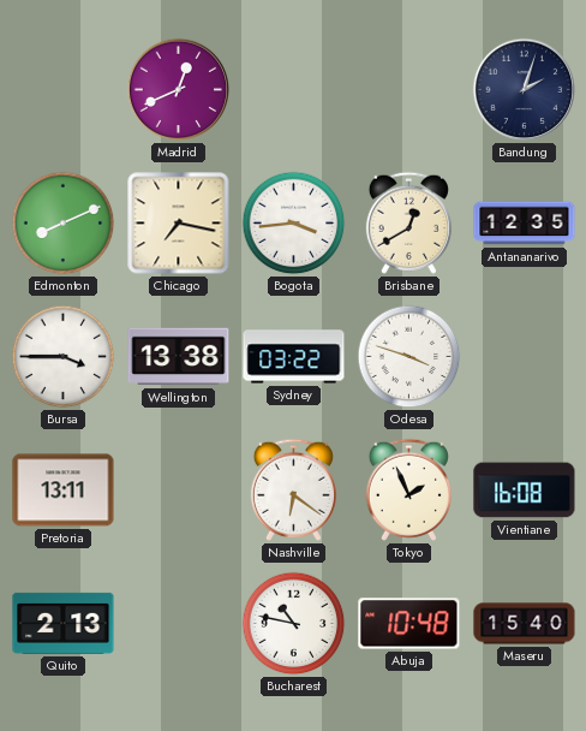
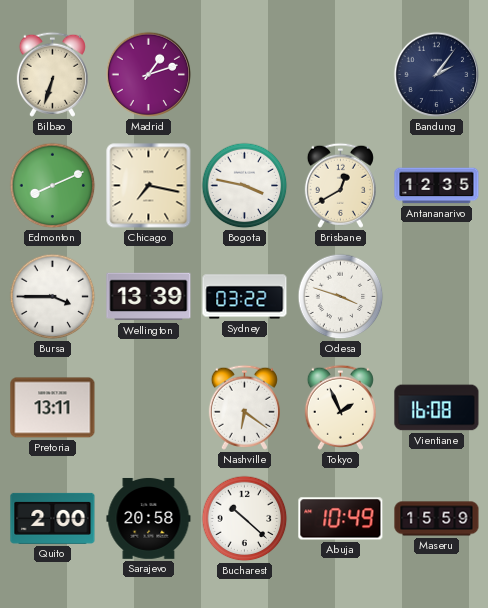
Bilbao: none -> 6:33 (52, 74)
Madrid: 12:41 -> 1:12 (149, 75)
Bandung: 2:03 -> 2:06 (437, 75)
Bogota: 3:44 -> 3:47 (245, 186)
Wellington: 13:38 -> 13:39 (149, 297)
Quito: 2:13 -> 2:00 (53, 518)
Sarajevo: none -> 20:58 (149, 518)
Bucharest: 10:47 -> 10:22 (245, 519)
Abuja: 10:48 -> 10:49 (341, 519)
Maseru: 15:40 -> 15:59 (437, 519)
